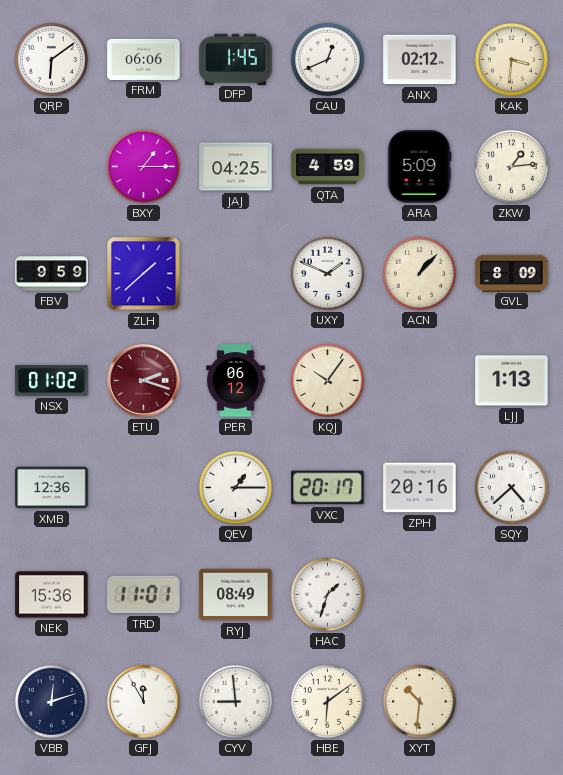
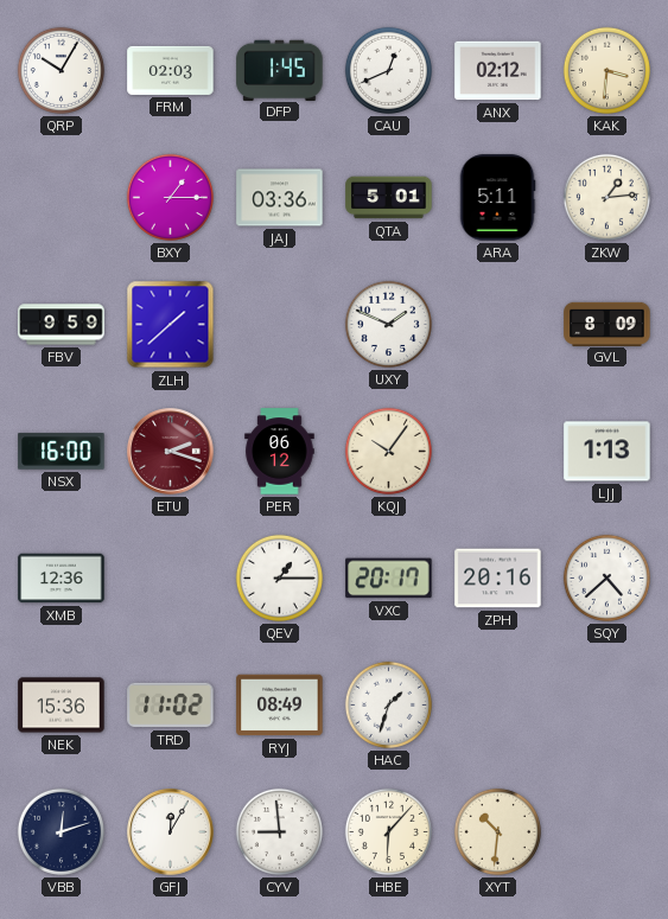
QRP: 6:09 -> 10:05 (61, 70)
FRM: 06:06 -> 02:03 (171, 70)
JAJ: 04:25 -> 03:36 (280, 198)
QTA: 4:59 -> 5:01 (389, 198)
ARA: 5:09 -> 5:11 (497, 198)
ACN: 1:07 -> none (419, 273)
NSX: 01:02 -> 16:00 (62, 452)
TRD: 11:01 -> 11:02 (171, 706)
GFJ: 11:55 -> 12:05 (171, 832)
HBE: 6:09 -> 6:07 (388, 831)
